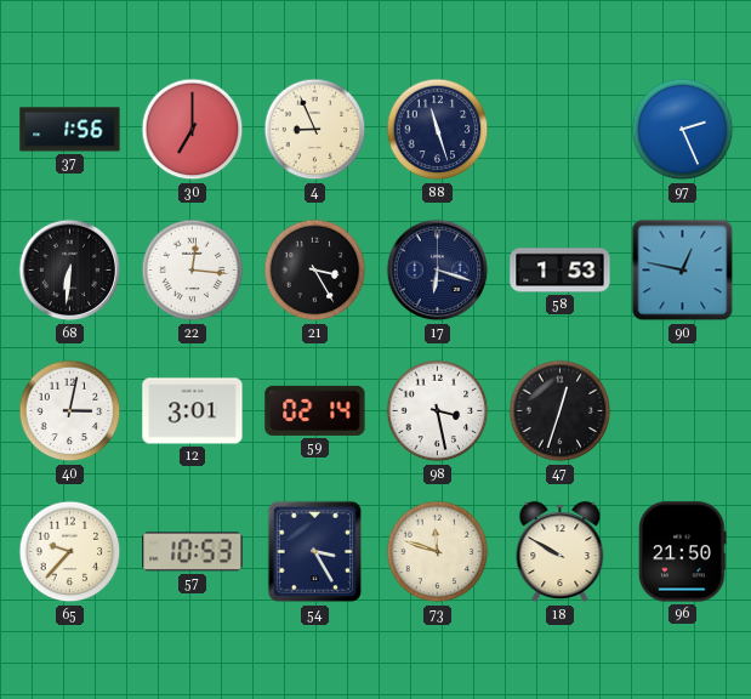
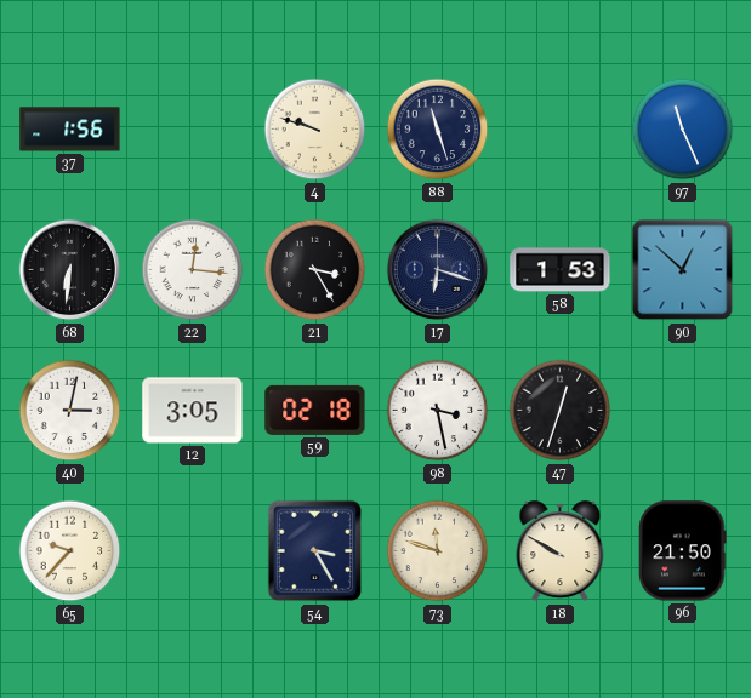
30: 7:00 -> none (193, 130)
4: 8:56 -> 9:48 (315, 130)
97: 2:26 -> 11:26 (683, 130)
90: 12:47 -> 12:52 (683, 270)
12: 3:01 -> 3:05 (193, 411)
59: 02:14 -> 02:18 (315, 410)
57: 10:53 -> none (193, 552)
